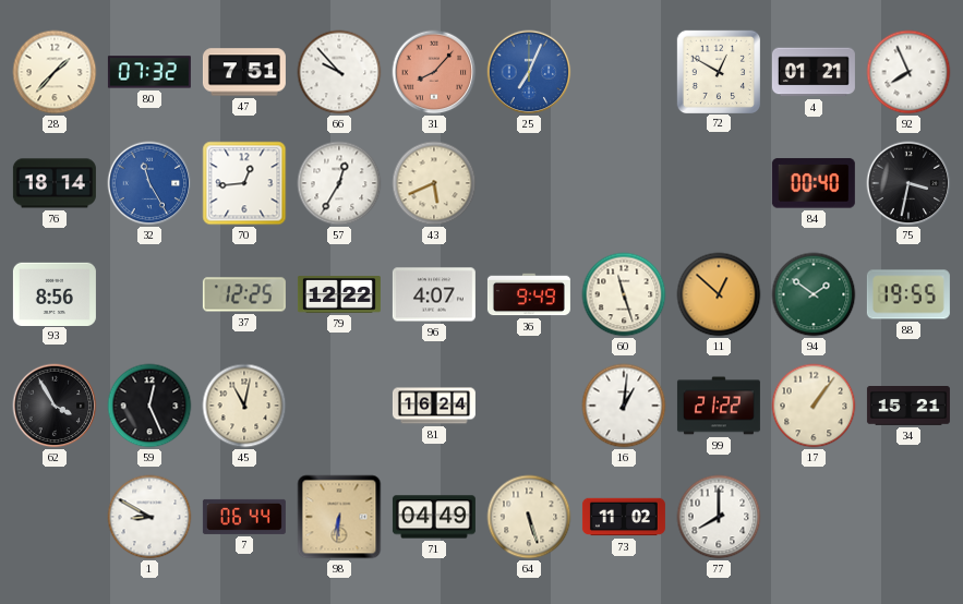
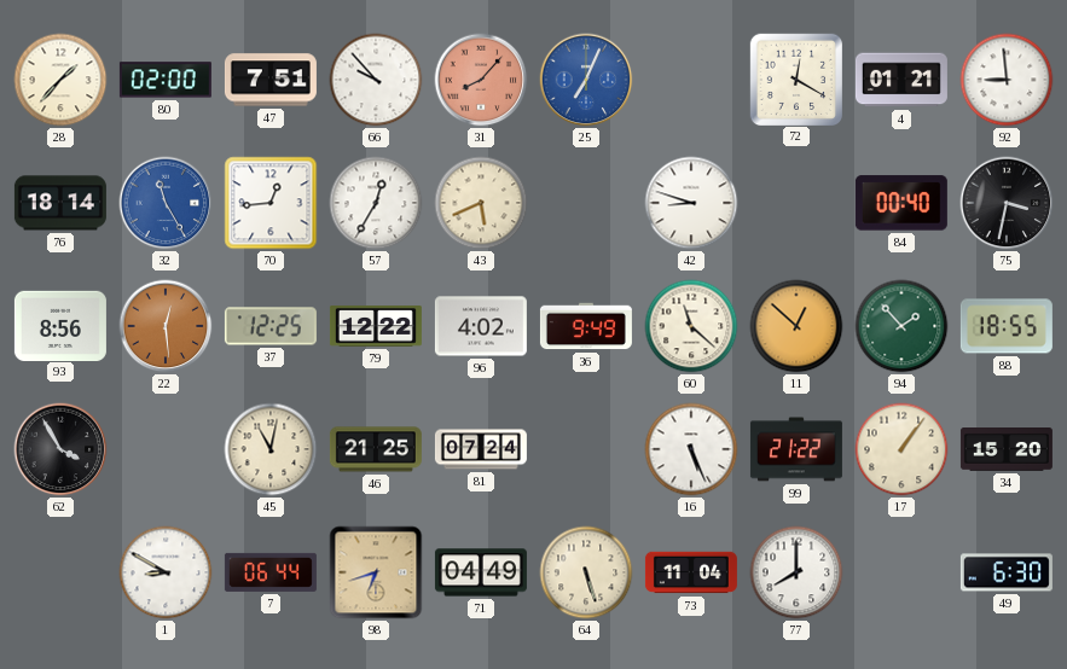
80: 07:32 -> 02:00 (166, 80)
72: 12:50 -> 12:20 (795, 78)
92: 7:56 -> 8:59 (1007, 80)
42: none -> 8:48 (691, 203)
22: none -> 12:29 (166, 326)
96: 4:07 -> 4:02 (481, 326)
60: 11:27 -> 11:22 (691, 326)
94: 1:51 -> 1:53 (901, 326)
88: 19:55 -> 18:55 (1007, 326)
59: 12:26 -> none (149, 406)
46: none -> 21:25 (376, 449)
81: 16:24 -> 07:24 (481, 449)
16: 1:01 -> 5:26 (691, 449)
34: 15:21 -> 15:20 (1007, 450)
98: 6:31 -> 6:42 (376, 572)
73: 11:02 -> 11:04 (691, 572)
49: none -> 6:30 (1007, 572)
